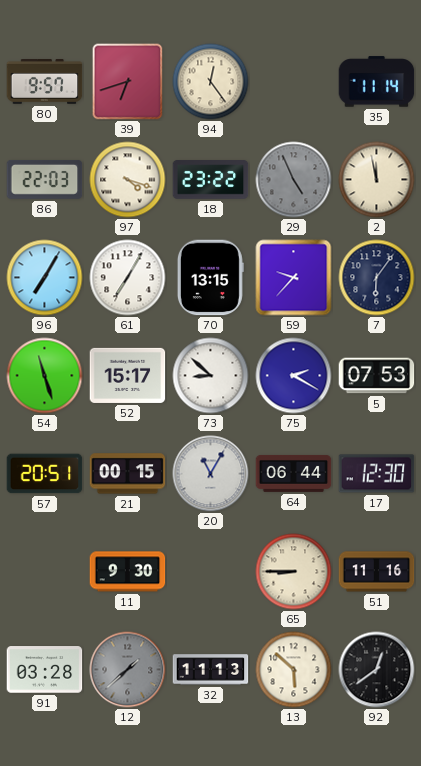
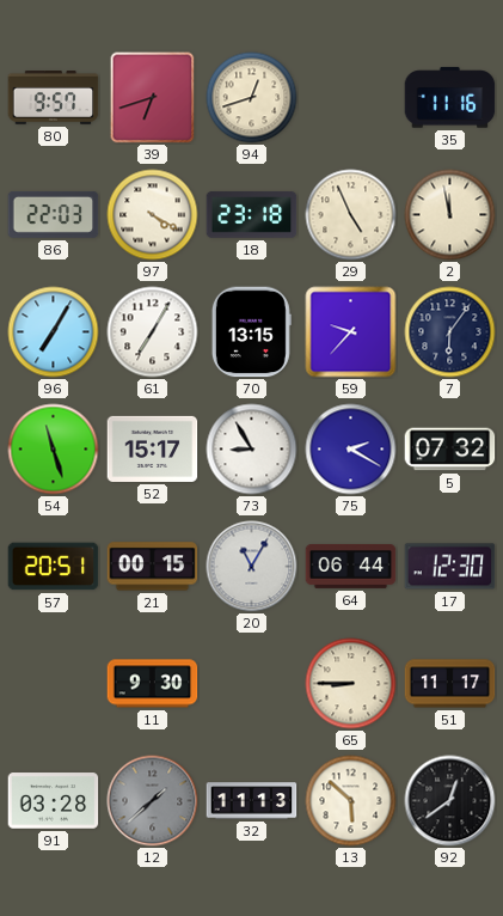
94: 12:24 -> 12:42 (252, 98)
35: 11:14 -> 11:16 (450, 98)
97: 4:18 -> 4:20 (153, 215)
18: 23:22 -> 23:18 (252, 215)
29 dial: grey -> cream (351, 215)
73: 8:52 -> 8:55 (252, 450)
5: 07:53 -> 07:32 (450, 450)
51: 11:16 -> 11:17 (450, 684)
